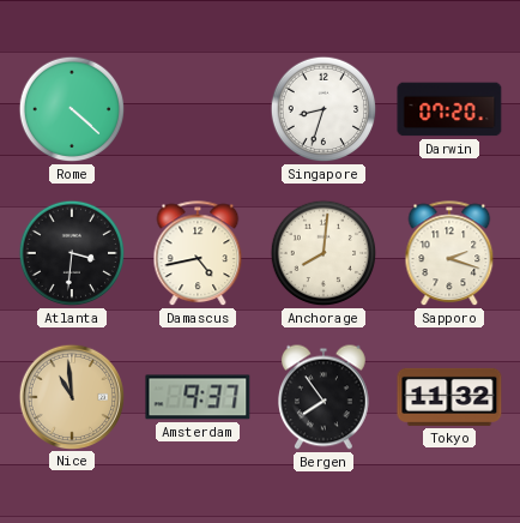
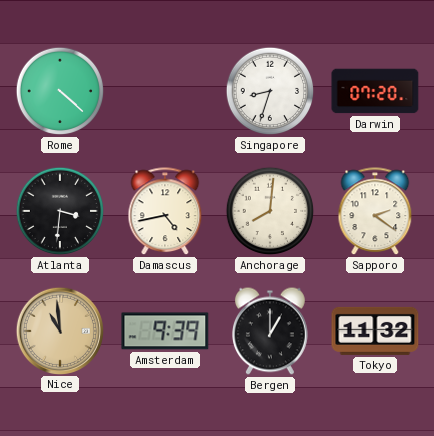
Sapporo: 2:18 -> 2:21 (375, 212)
Amsterdam: 9:37 -> 9:39 (165, 331)
Bergen: 7:54 -> 1:00 (271, 331)
